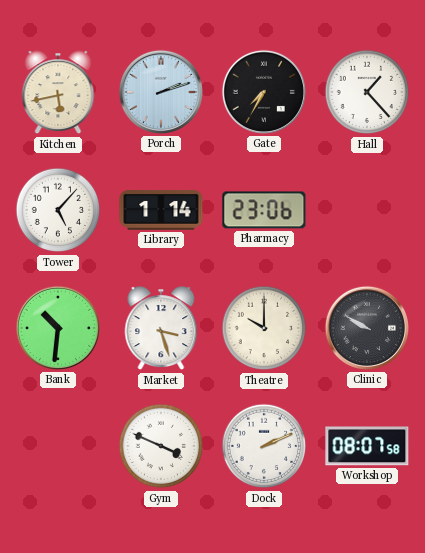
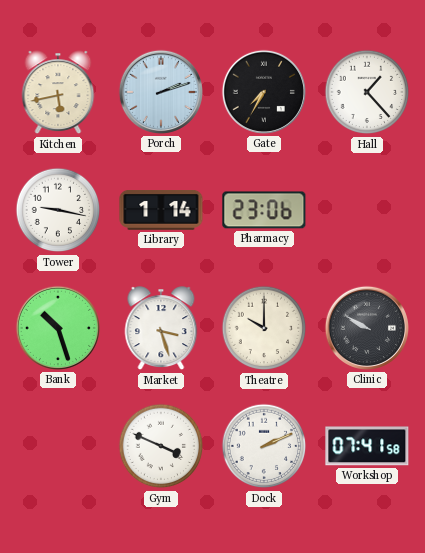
Tower: 5:07 -> 9:17 (58, 210)
Bank: 10:31 -> 10:27 (58, 328)
Workshop: 08:07 -> 07:41 (367, 446)
